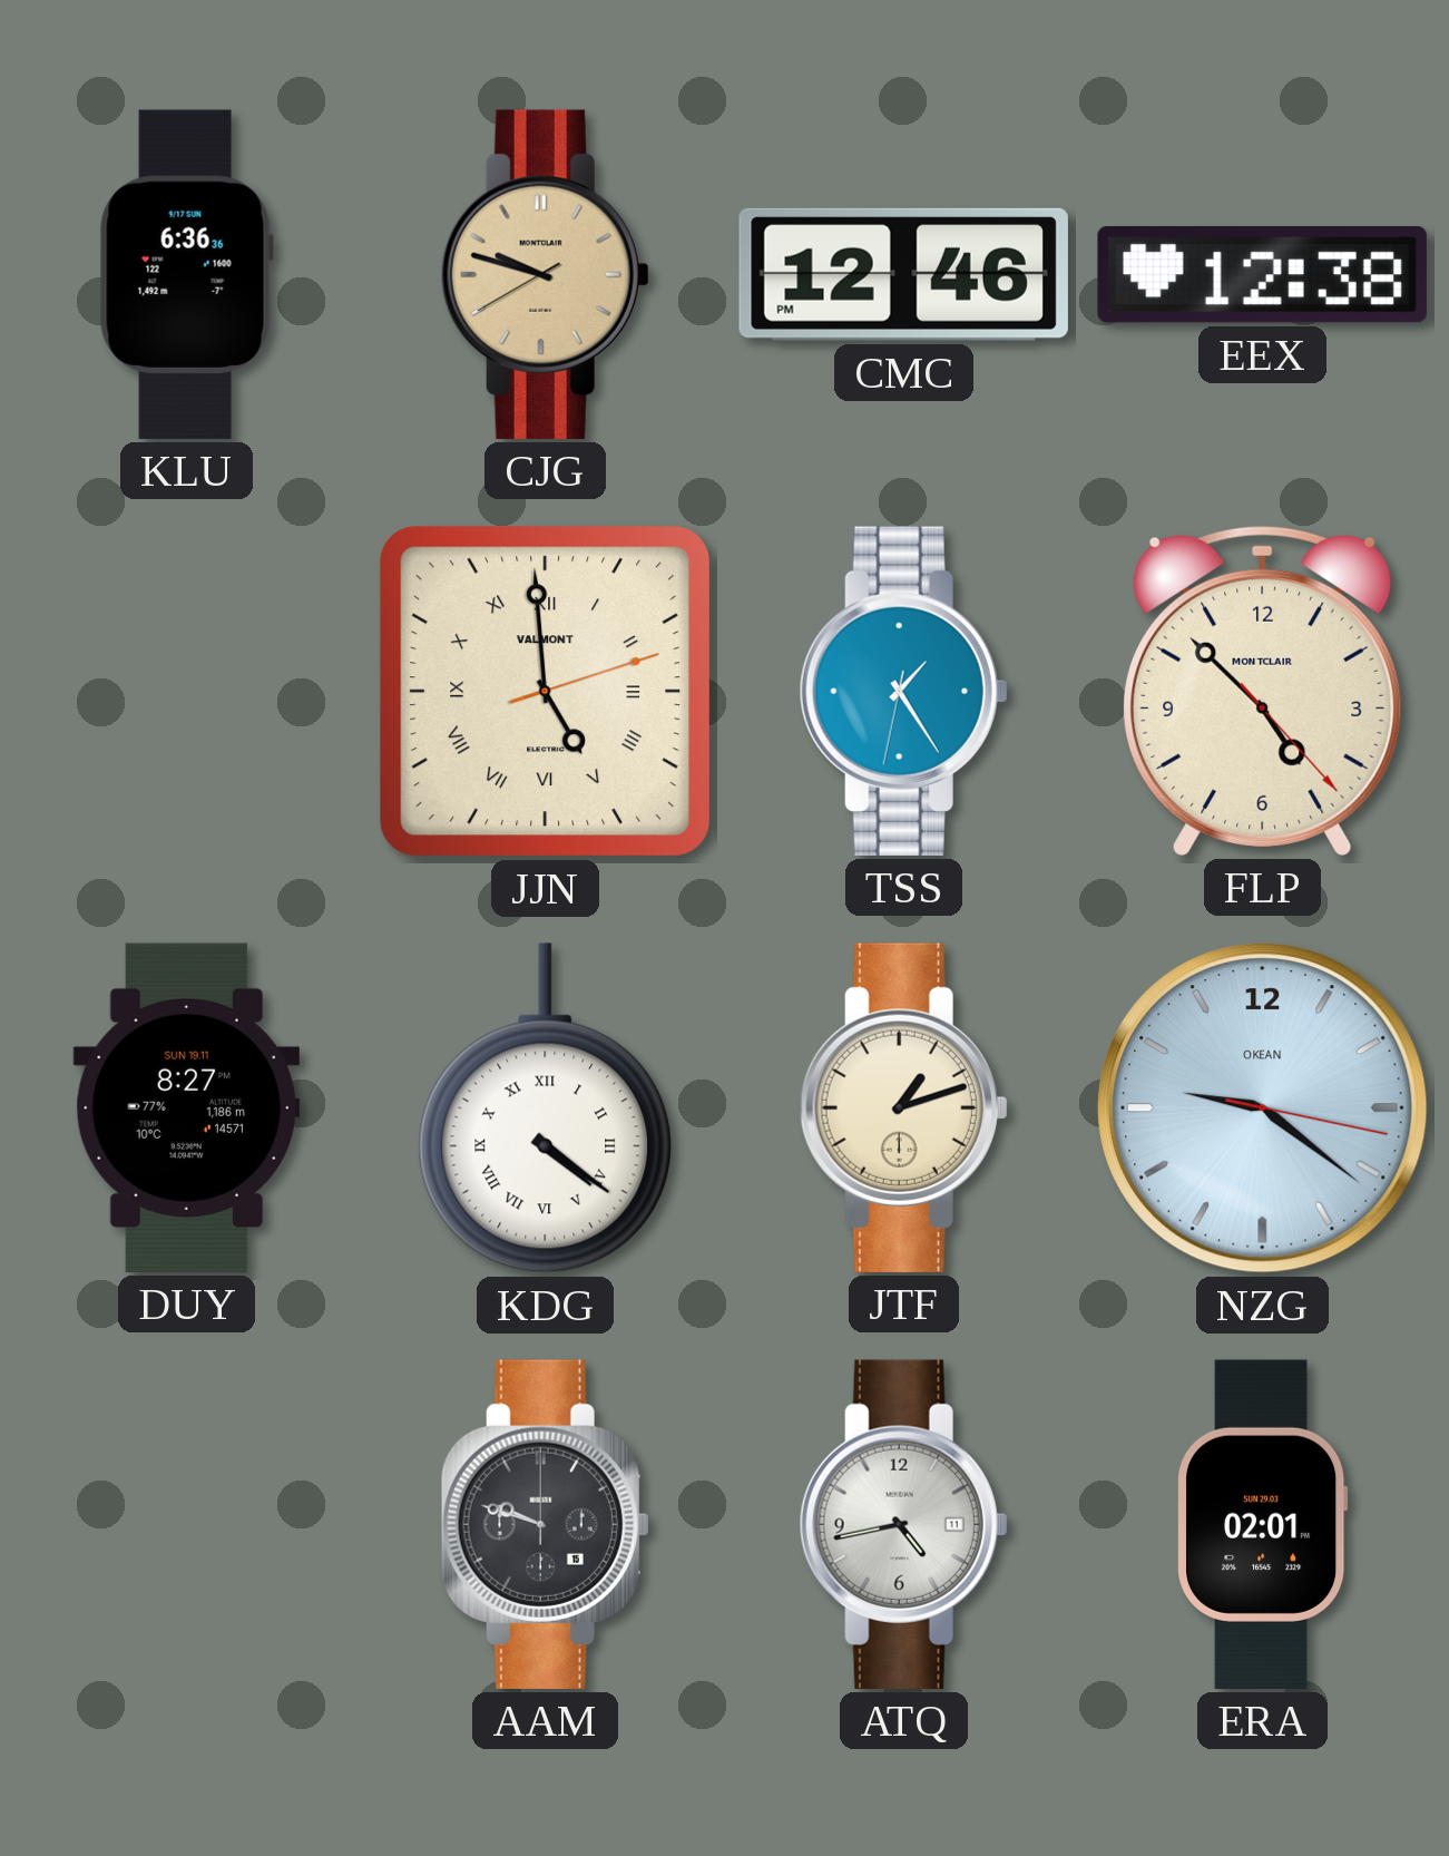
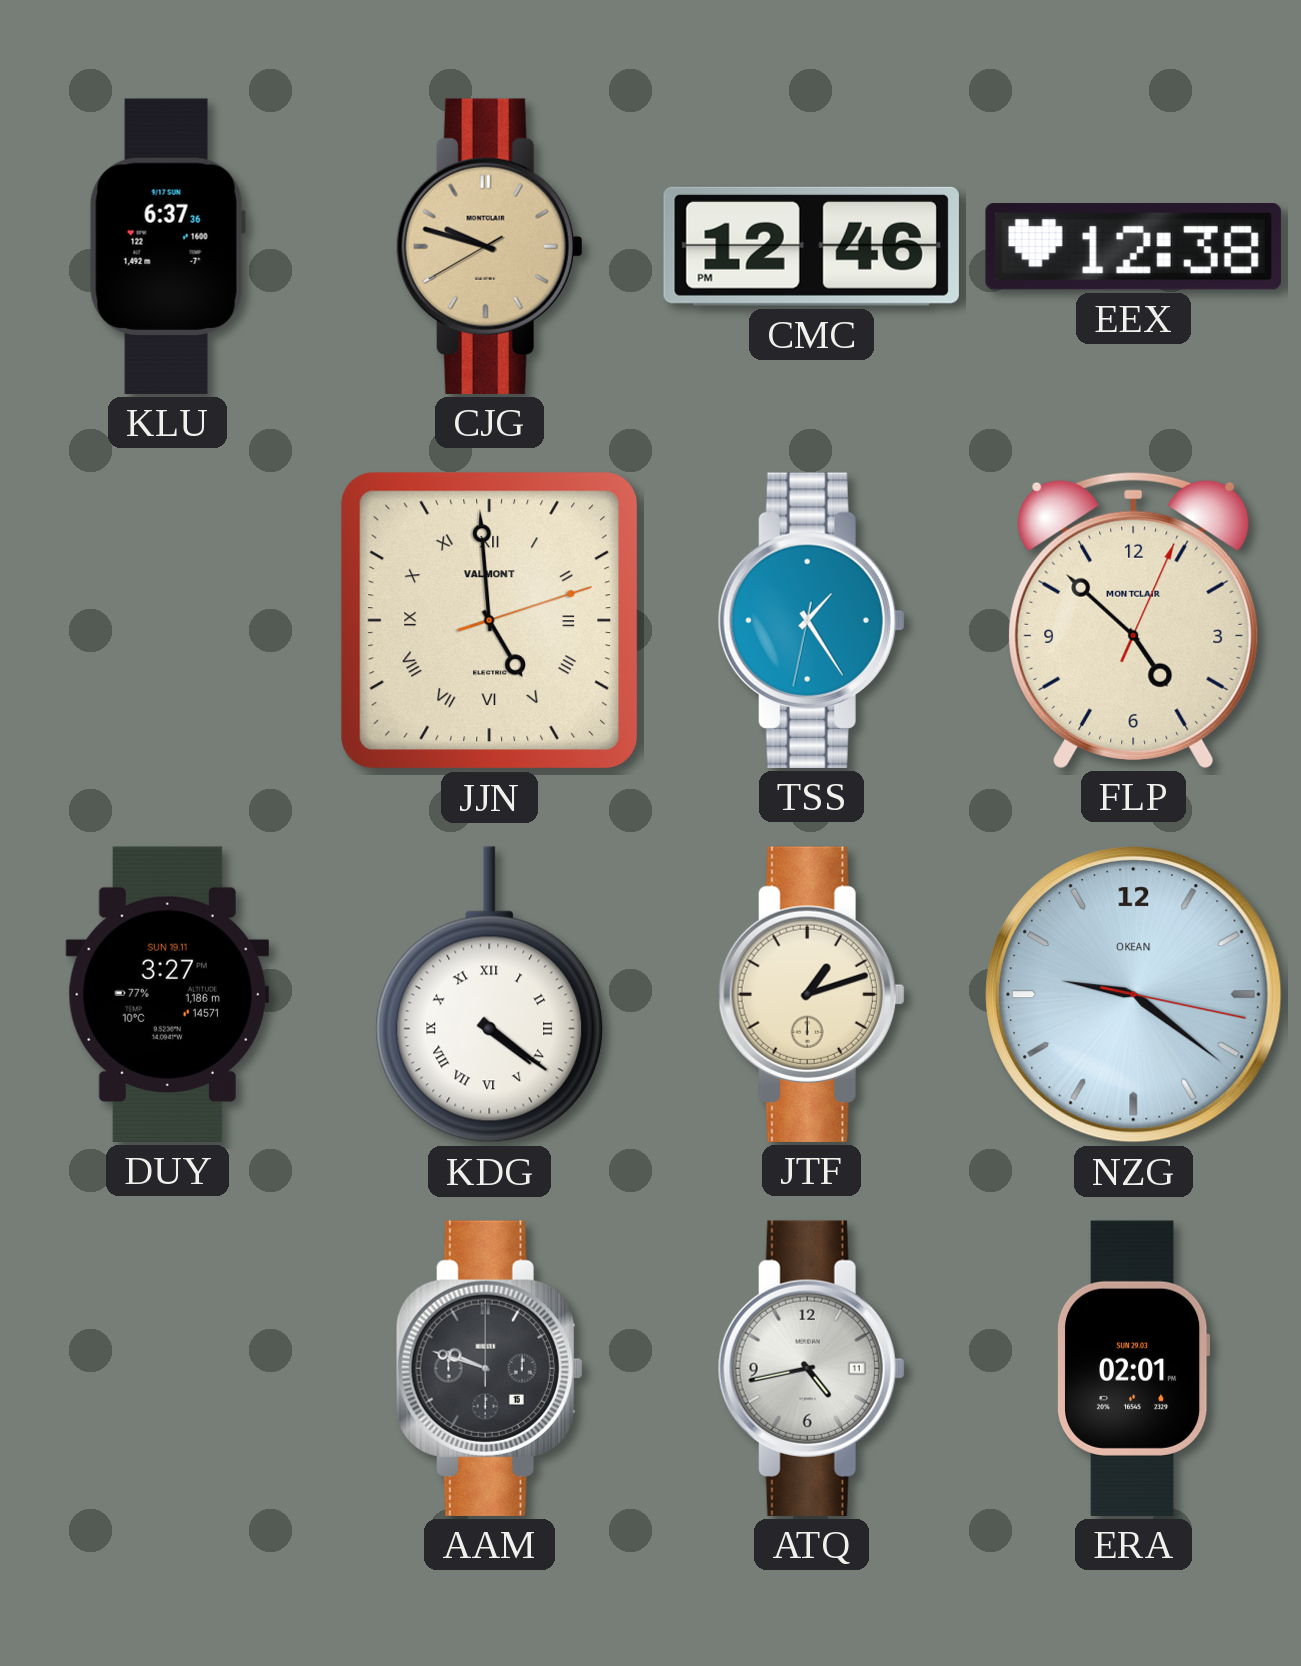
KLU: 6:36 -> 6:37 (167, 246)
FLP: 4:52:23 -> 4:52:04 (1134, 620)
DUY: 8:27 -> 3:27 (167, 994)
